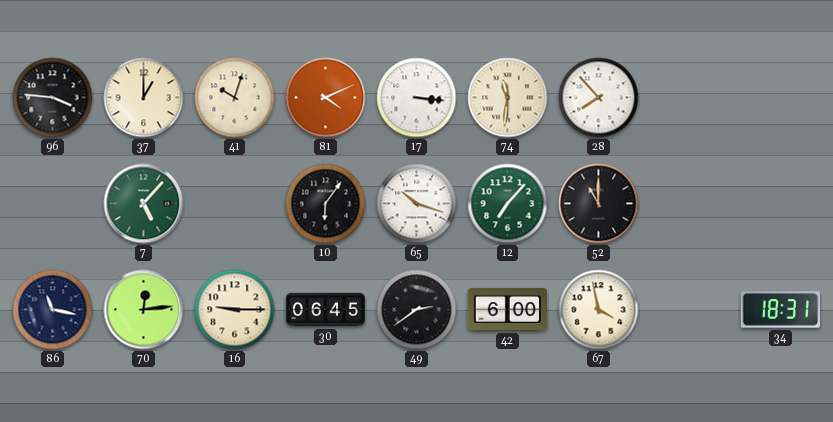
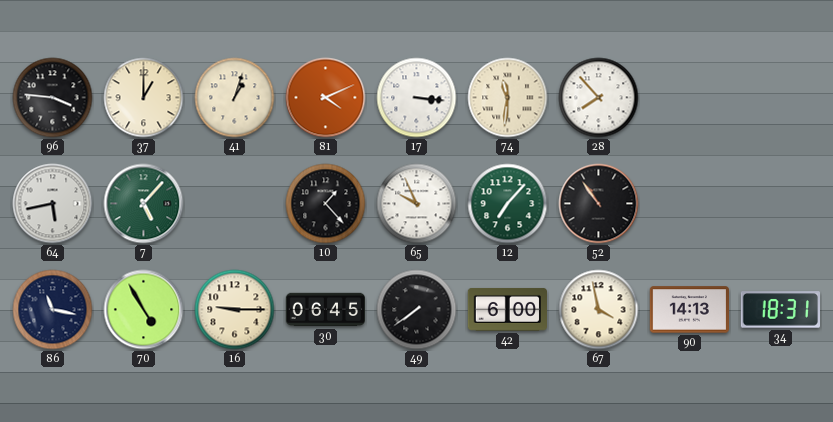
41: 10:03 -> 1:03 (235, 98)
64: none -> 5:43 (53, 204)
10: 6:06 -> 1:23 (326, 204)
65: 10:18 -> 9:56 (417, 204)
52: 11:00 -> 10:54 (599, 204)
70: 12:14 -> 4:55 (144, 310)
49: 2:39 -> 7:39 (417, 310)
90: none -> 14:13 (689, 310)
